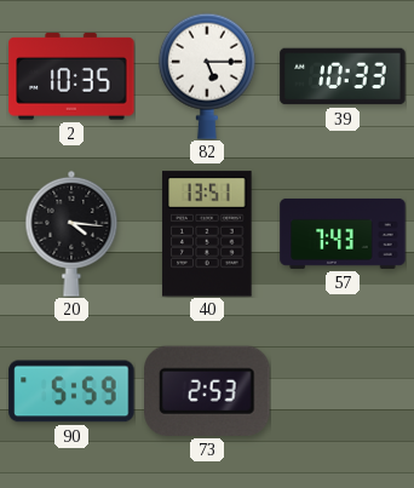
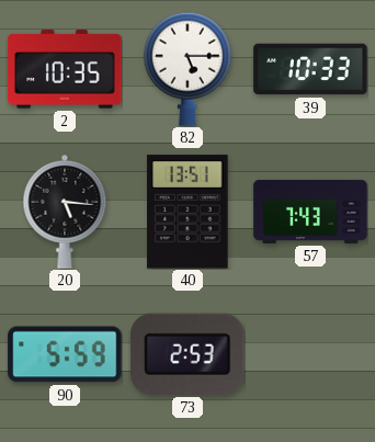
20: 4:16 -> 5:16 (65, 212)
